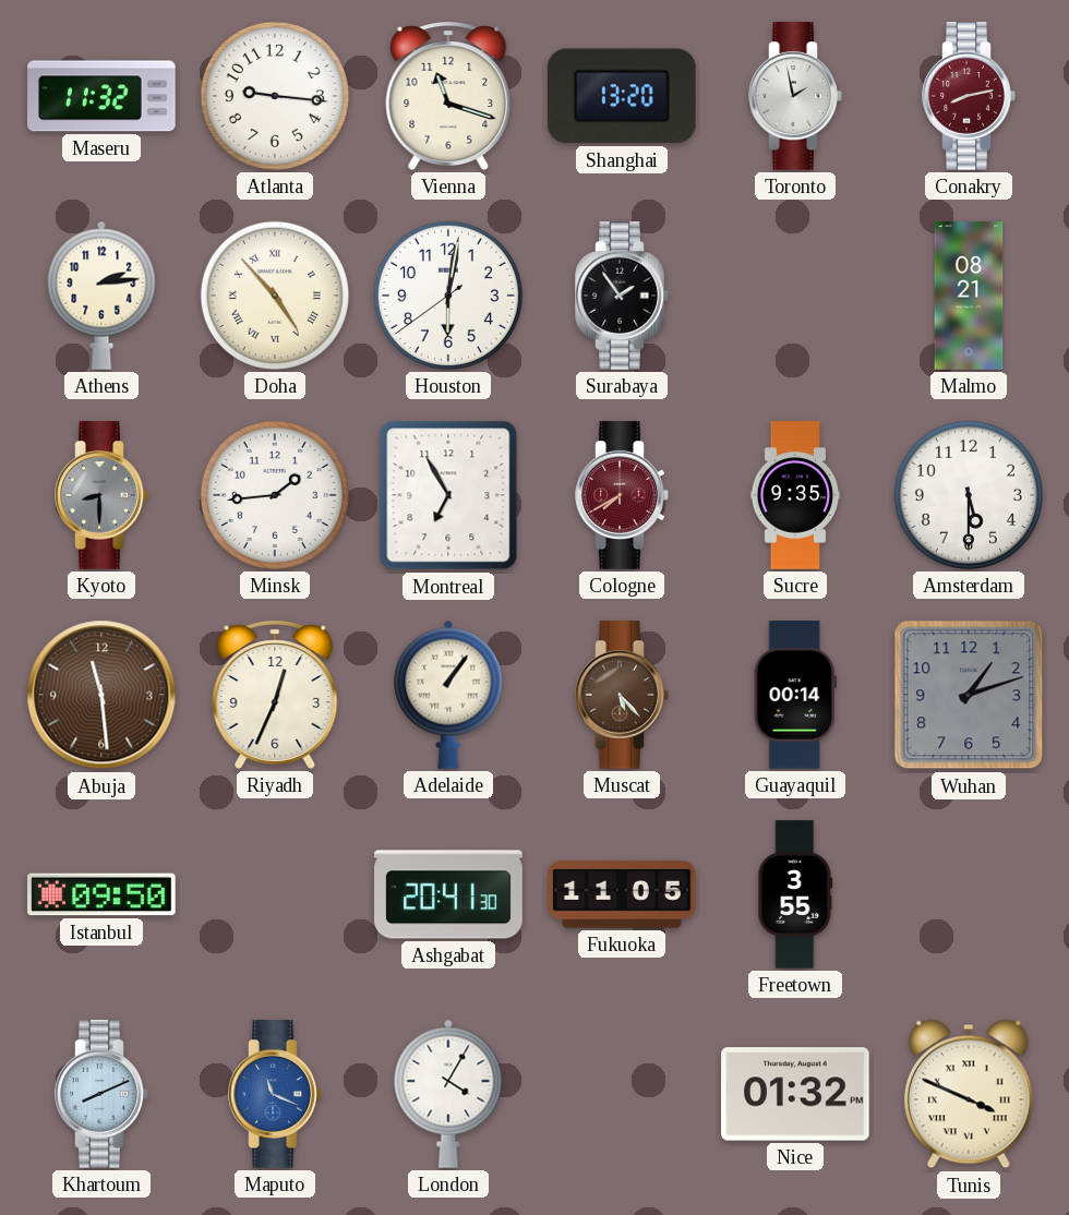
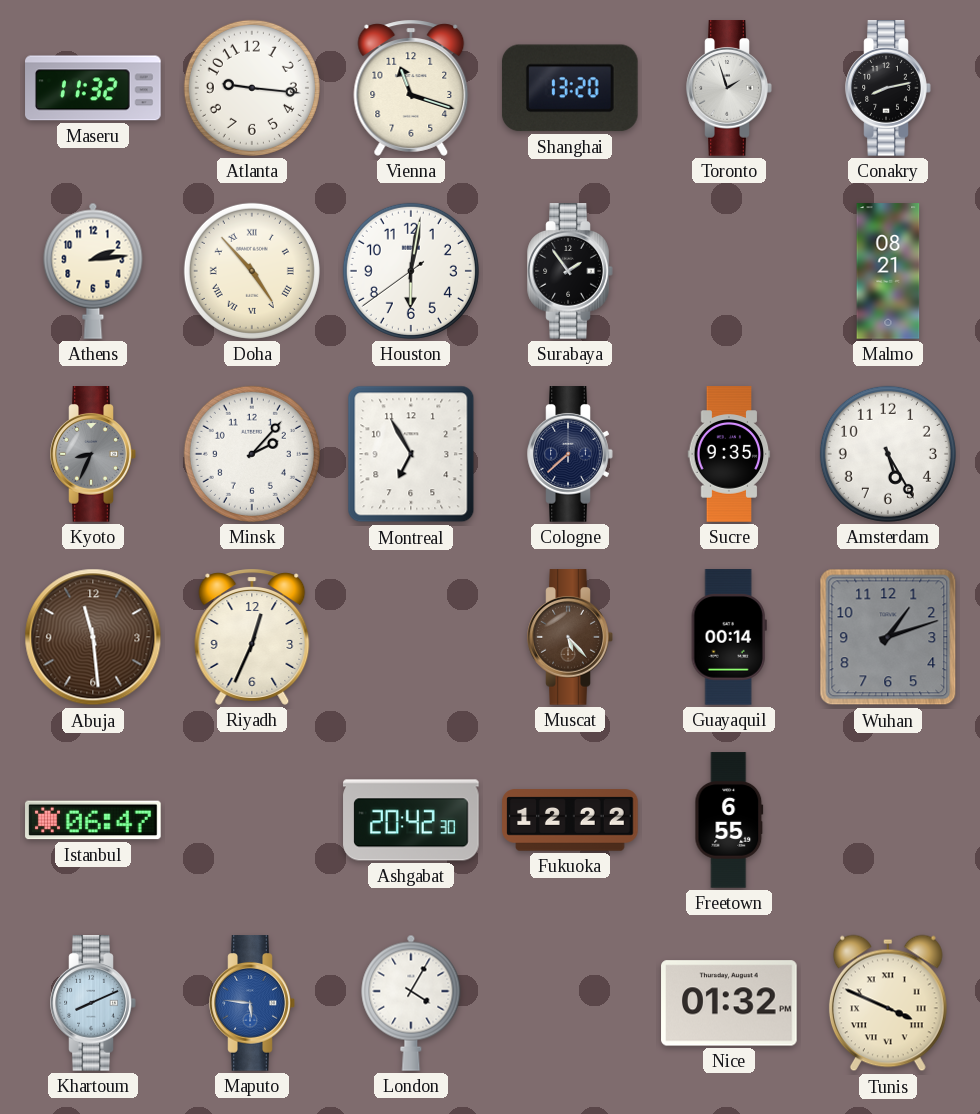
Toronto: 1:58 -> 1:57 (729, 88)
Conakry dial: burgundy -> black (888, 88)
Kyoto: 8:30 -> 8:34 (93, 454)
Minsk: 1:44 -> 2:07 (252, 454)
Cologne: 7:40 -> 7:38 (570, 454)
Cologne dial: burgundy -> navy (570, 454)
Amsterdam: 5:30 -> 5:25 (888, 454)
Adelaide: 1:06 -> none (448, 695)
Istanbul: 09:50 -> 06:47 (93, 820)
Ashgabat: 20:41 -> 20:42 (411, 820)
Fukuoka: 11:05 -> 12:22 (570, 820)
Freetown: 3:55 -> 6:55 (729, 820)
Maputo: 11:19 -> 5:46 (252, 1003)
